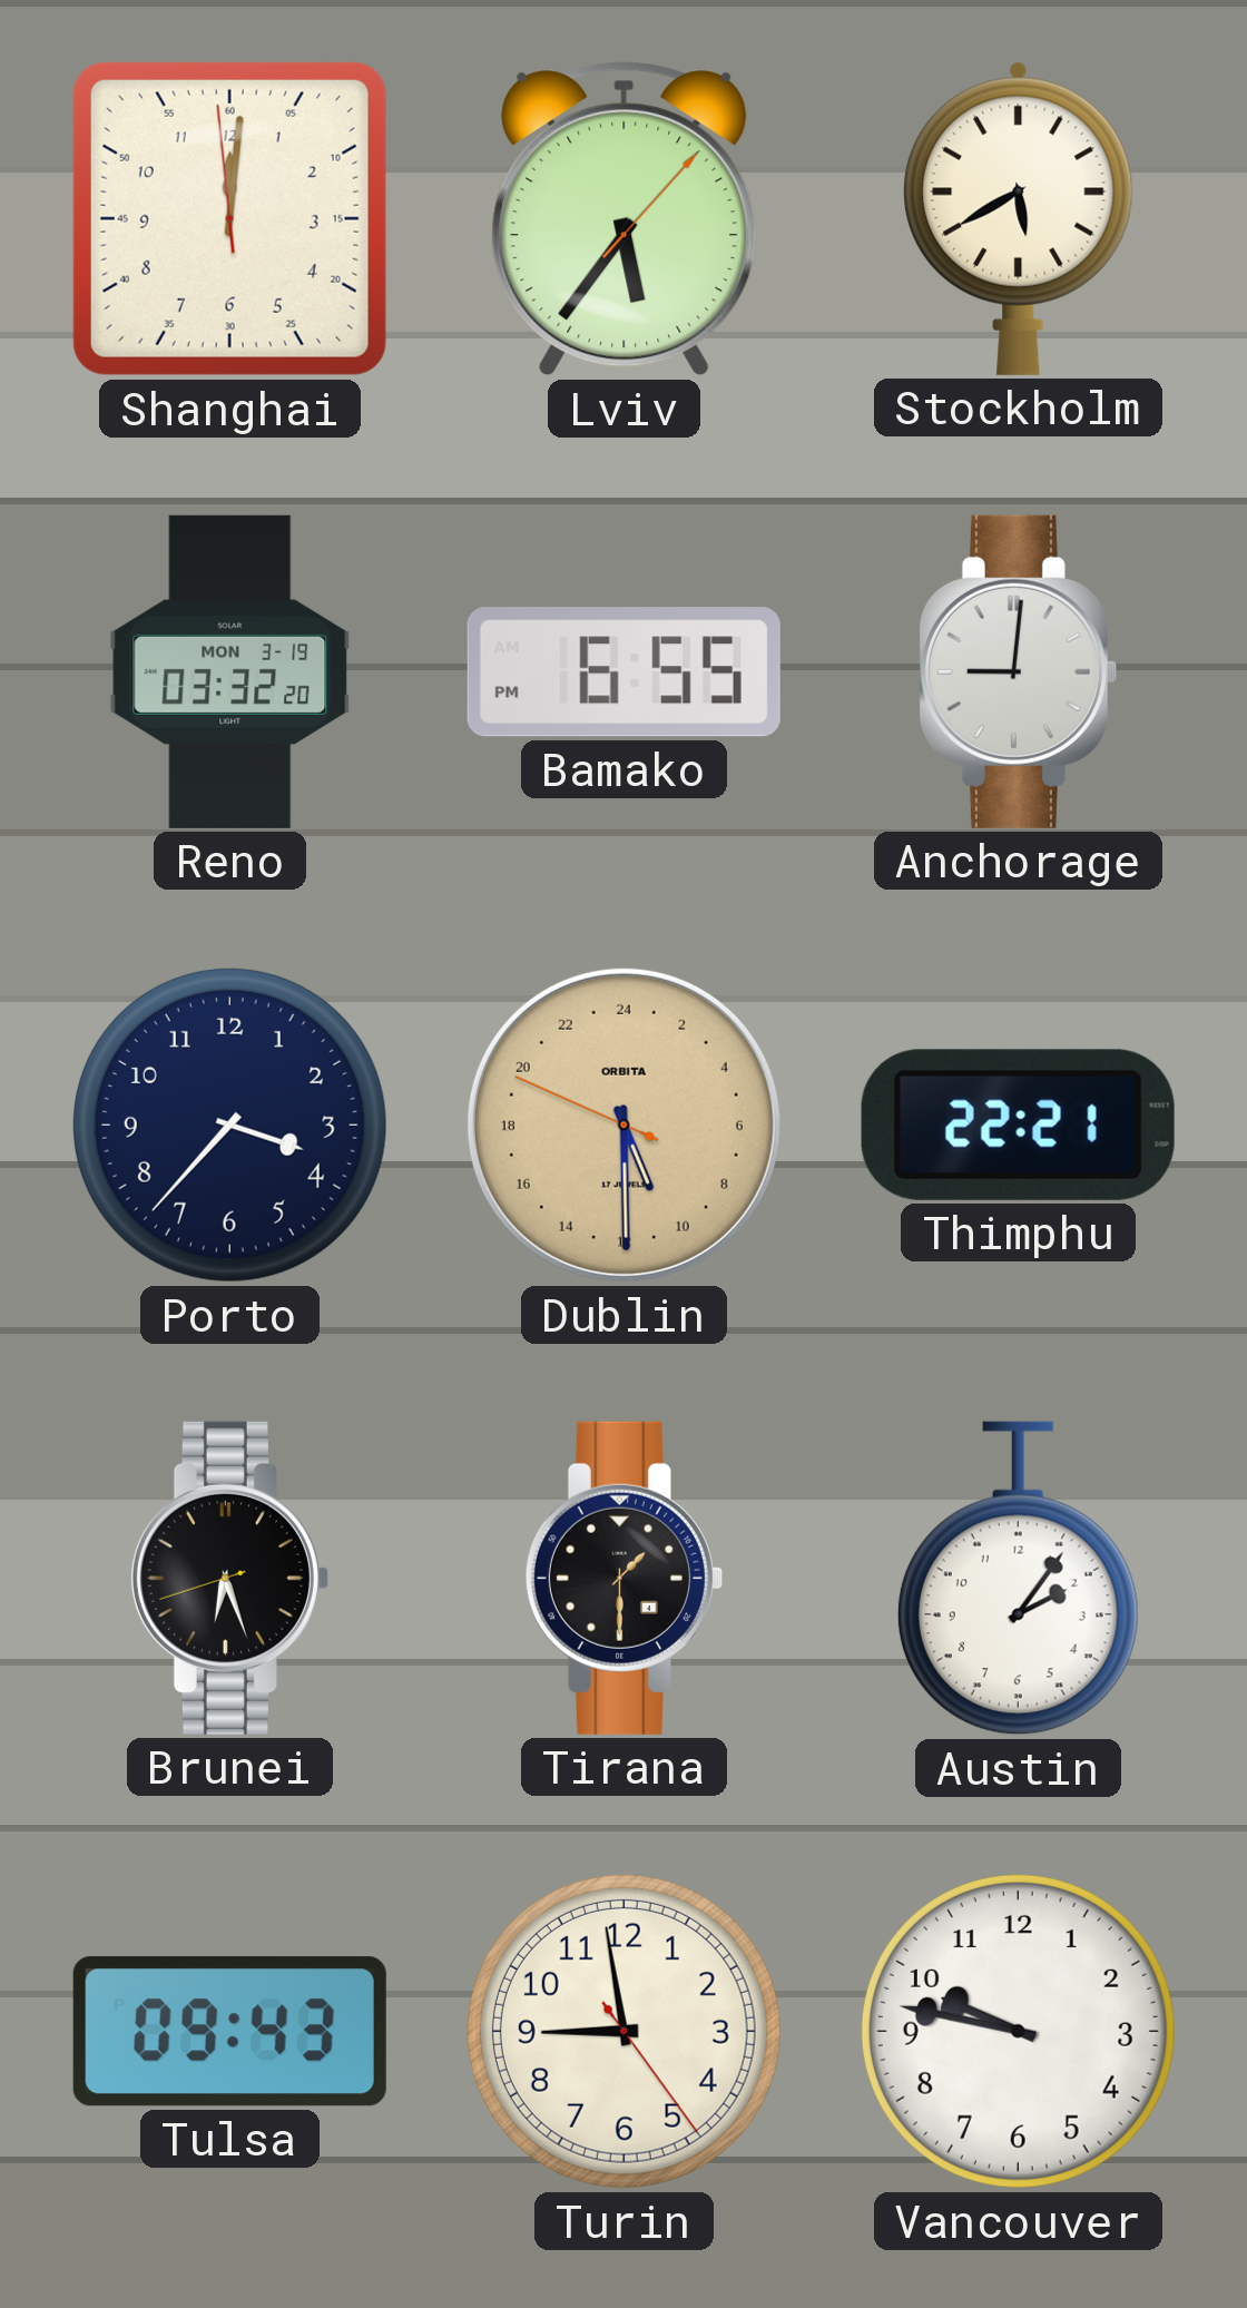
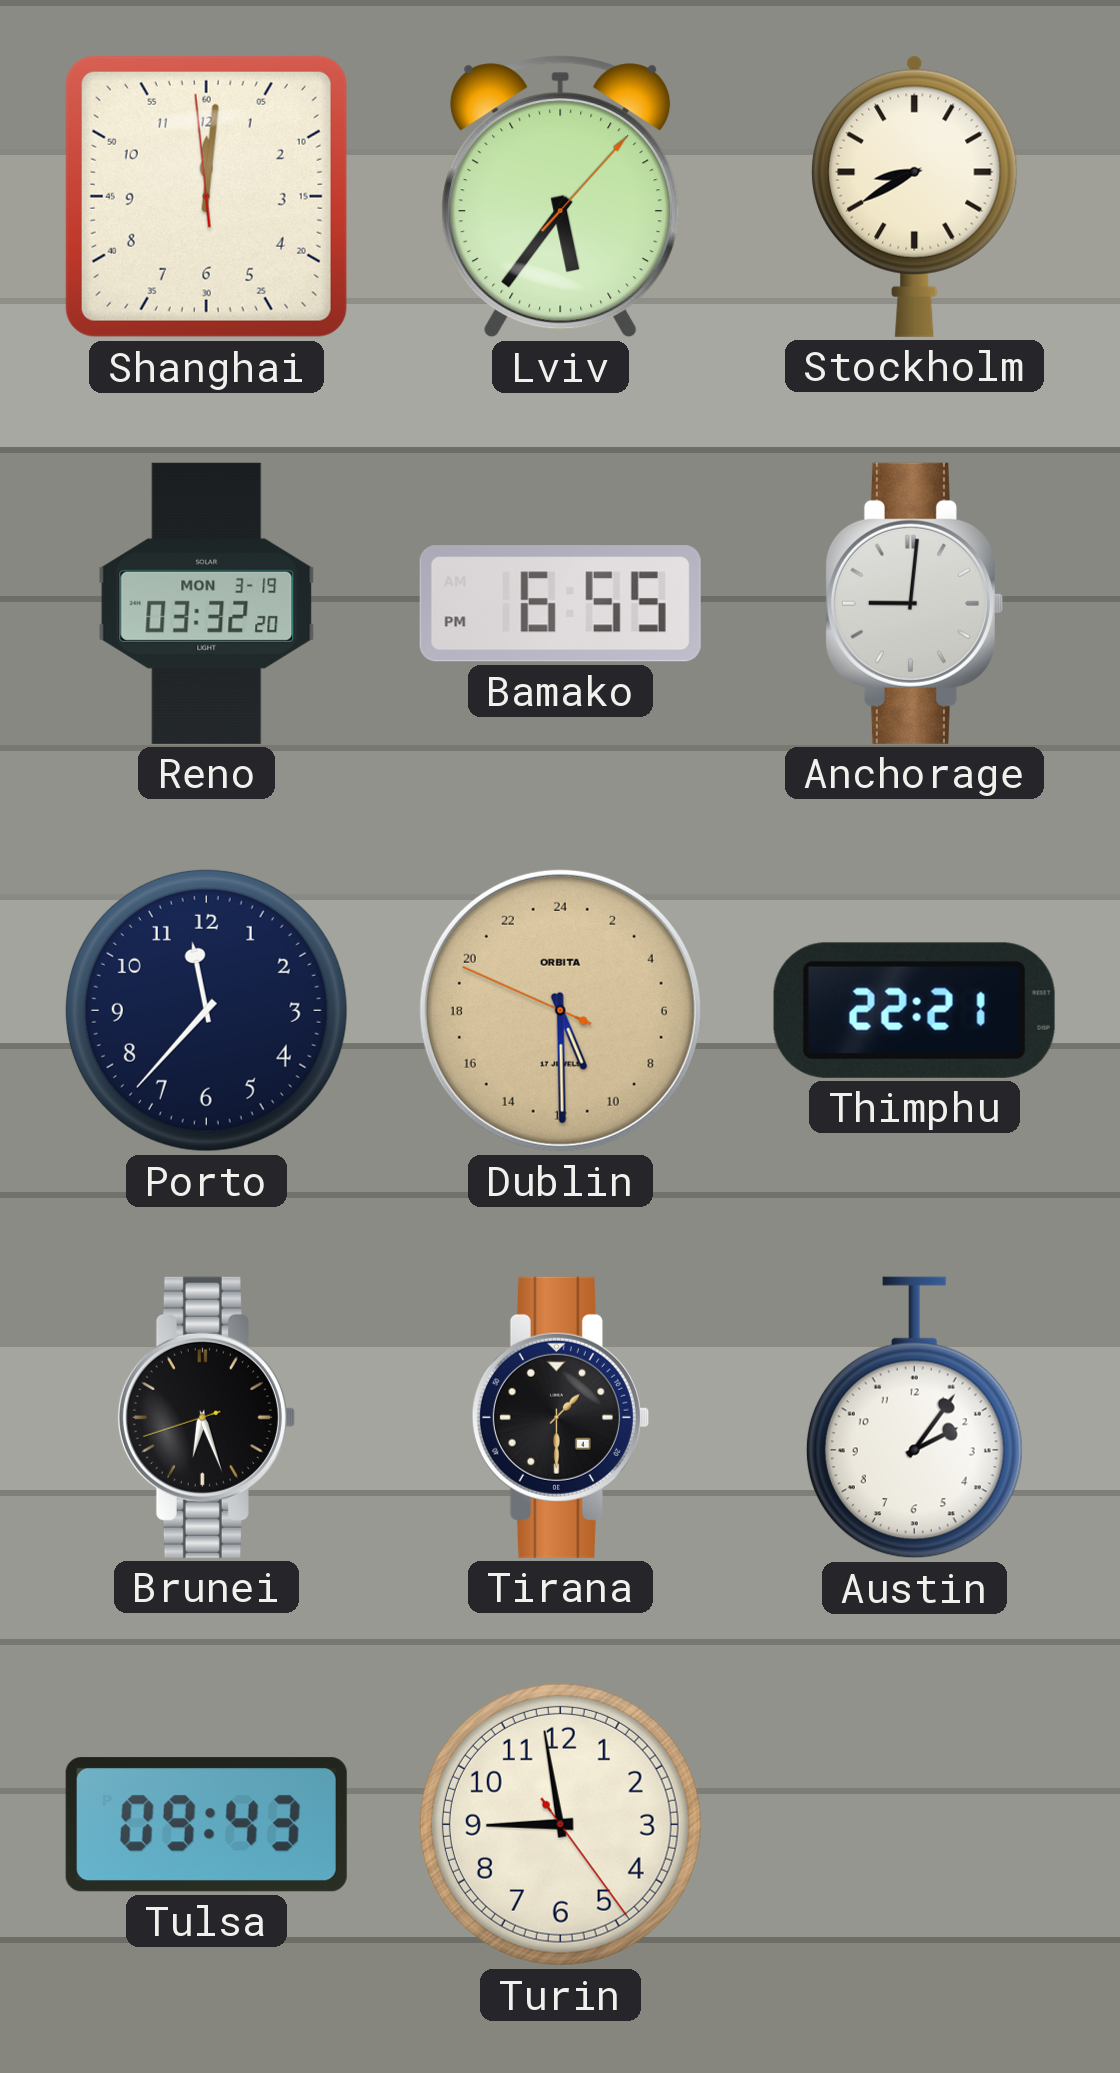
Stockholm: 5:40 -> 8:40 (915, 196)
Porto: 3:37 -> 11:37 (206, 1010)
Vancouver: 9:47 -> none (1018, 2031)
